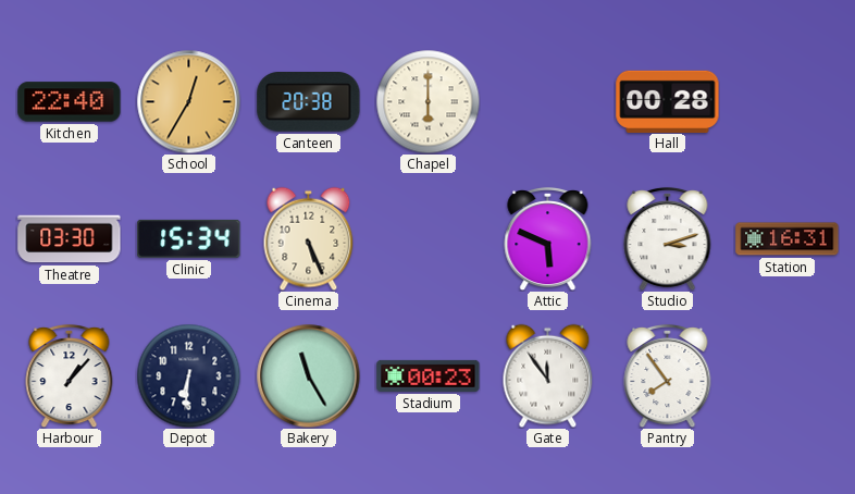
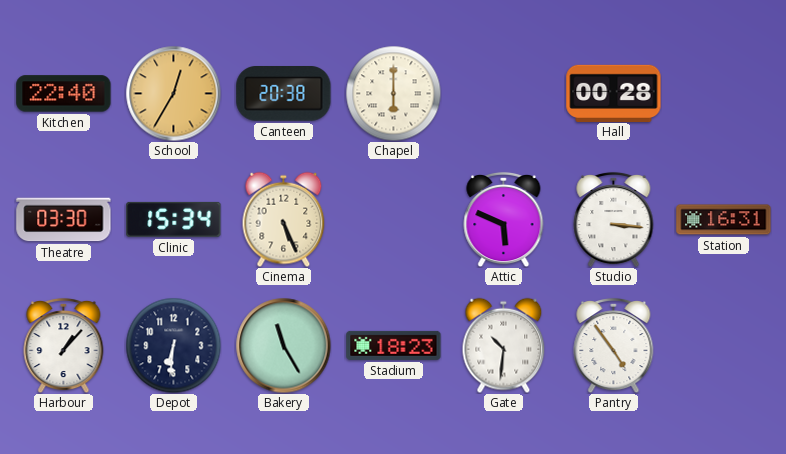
Studio: 3:12 -> 3:16 (614, 219)
Stadium: 00:23 -> 18:23 (394, 345)
Gate: 11:54 -> 10:31 (504, 345)
Pantry: 7:54 -> 4:54 (614, 345)
